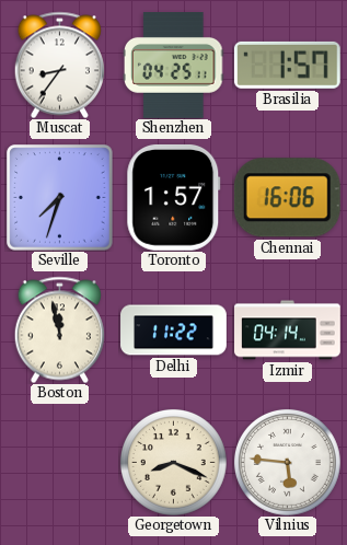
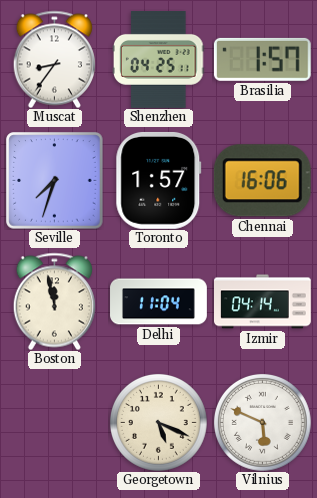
Delhi: 11:22 -> 11:04 (159, 302)
Georgetown: 8:19 -> 5:19 (158, 422)
Vilnius: 5:46 -> 5:49 (262, 422)
